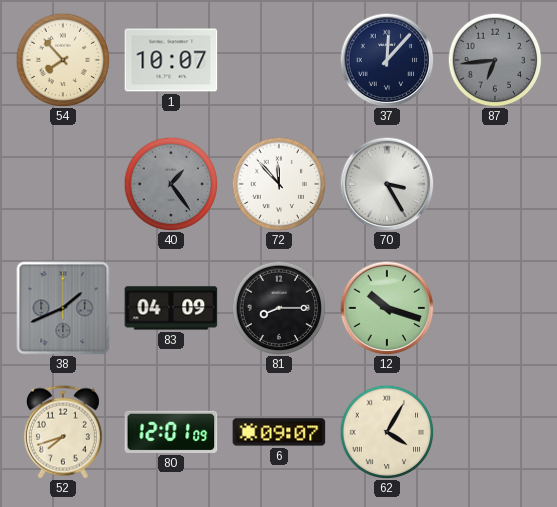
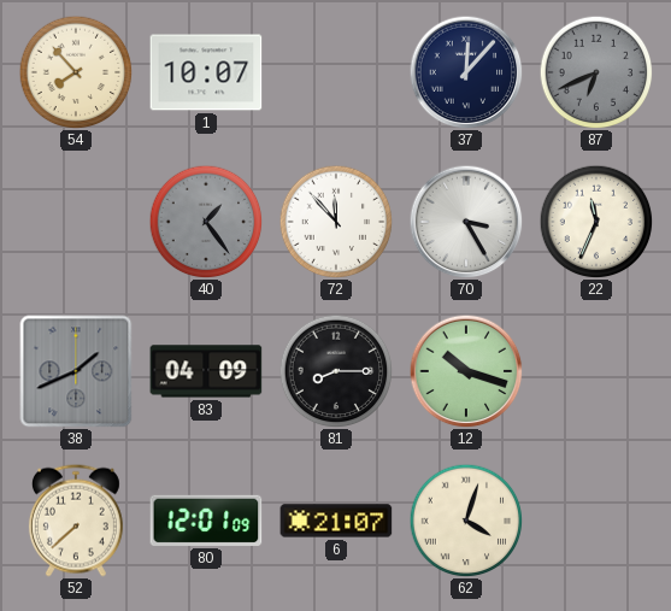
87: 6:44 -> 6:41 (596, 72)
22: none -> 11:34 (596, 222)
52: 7:42 -> 7:38 (76, 521)
6: 09:07 -> 21:07 (336, 521)
62: 4:05 -> 4:03 (466, 521)
